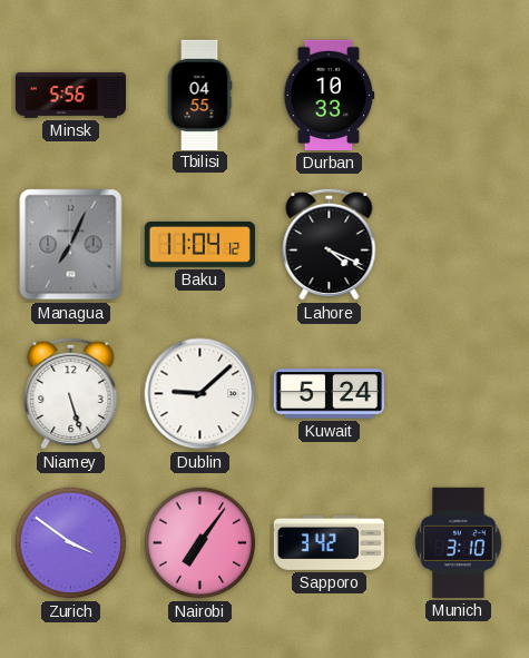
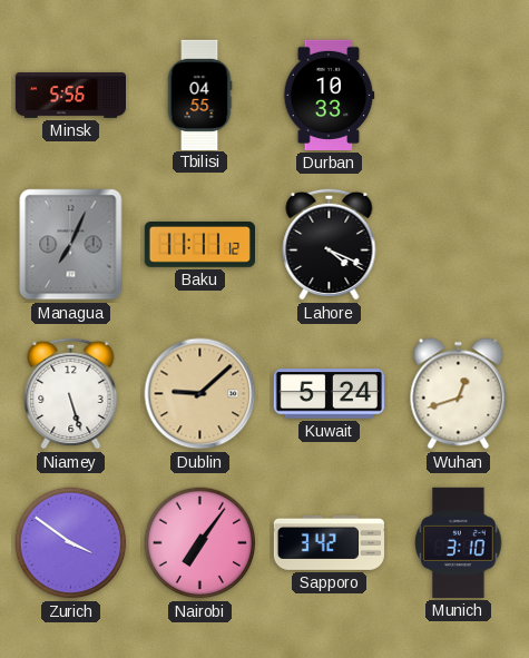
Baku: 11:04 -> 11:11 (199, 245)
Dublin dial: white -> champagne (200, 394)
Wuhan: none -> 12:42 (459, 394)
